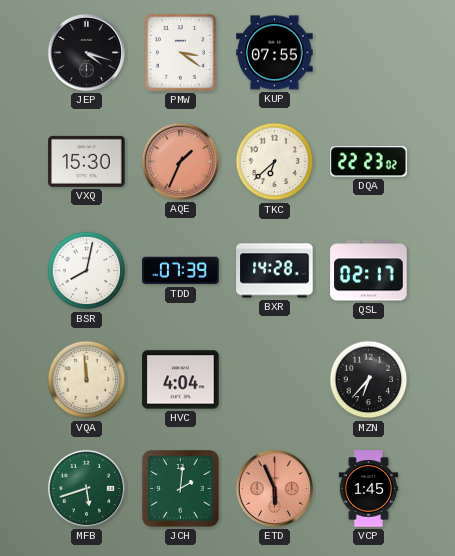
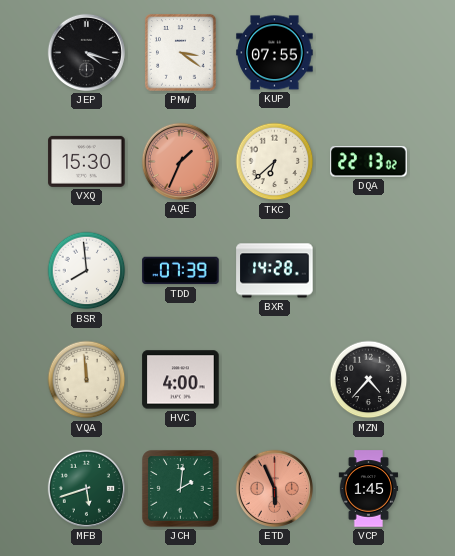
DQA: 22:23 -> 22:13 (369, 162)
BSR: 8:02 -> 7:59 (87, 271)
QSL: 02:17 -> none (369, 271)
HVC: 4:04 -> 4:00 (181, 380)
MZN: 6:37 -> 4:37 (369, 380)
